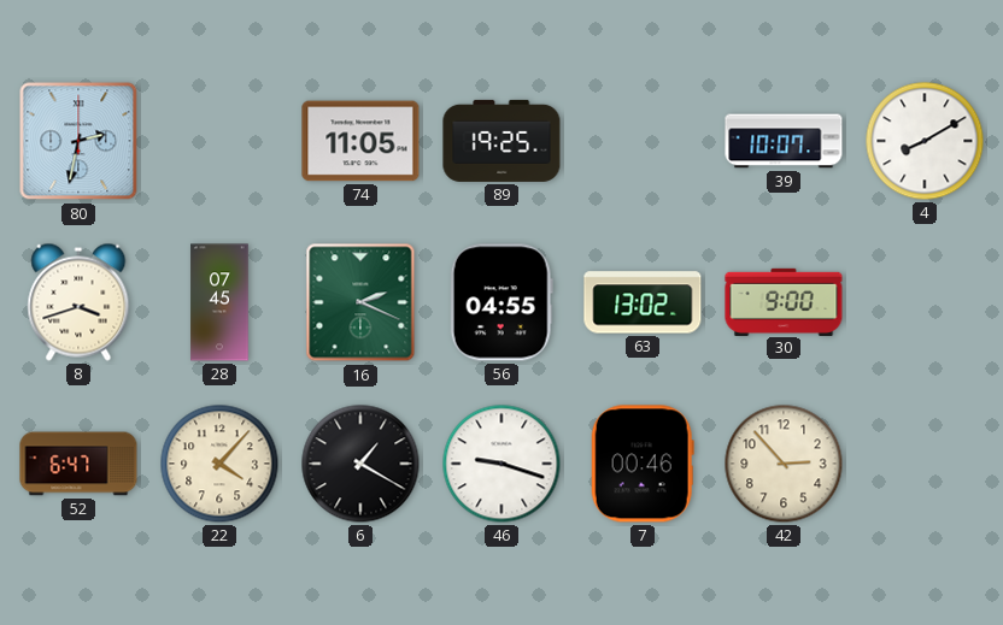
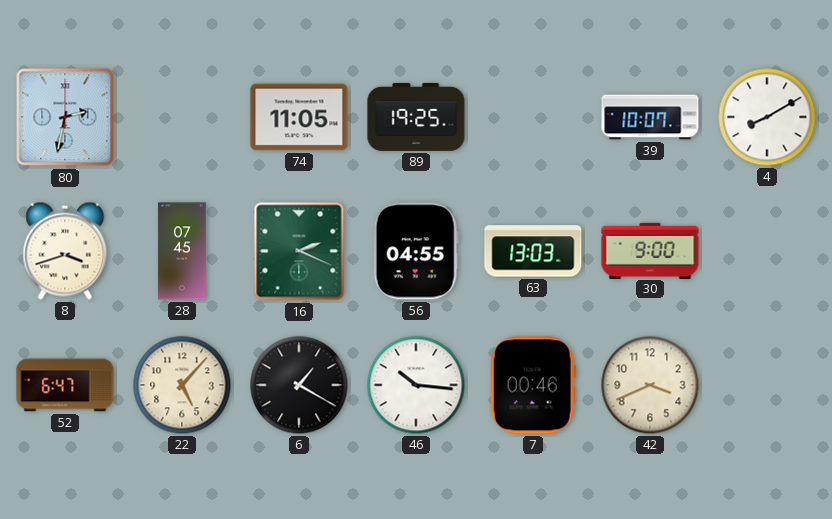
63: 13:02 -> 13:03 (533, 251)
22: 4:07 -> 5:07 (182, 385)
46: 9:18 -> 10:16 (416, 385)
42: 2:53 -> 3:41 (650, 385)
